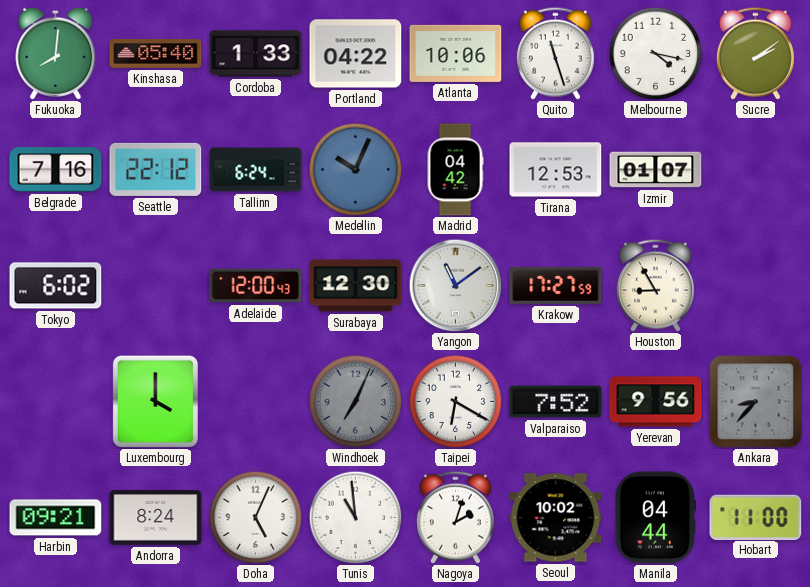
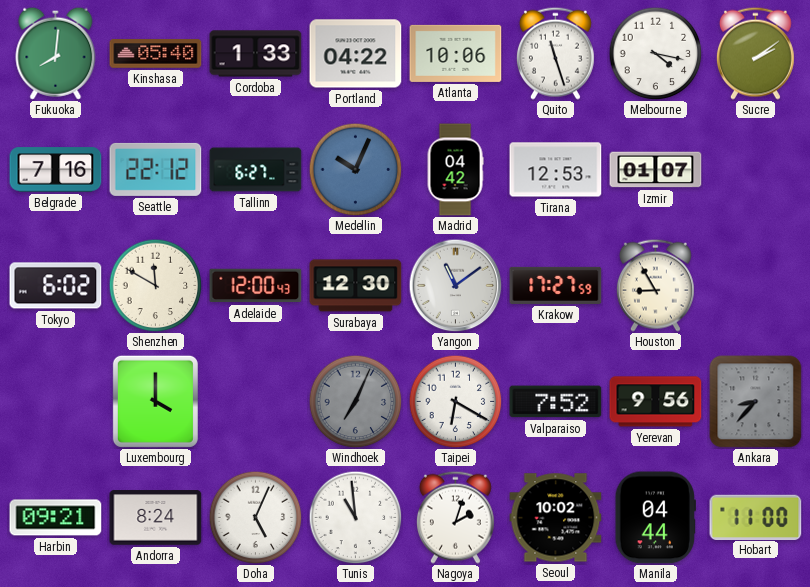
Tallinn: 6:24 -> 6:27 (256, 170)
Shenzhen: none -> 11:50 (155, 285)
